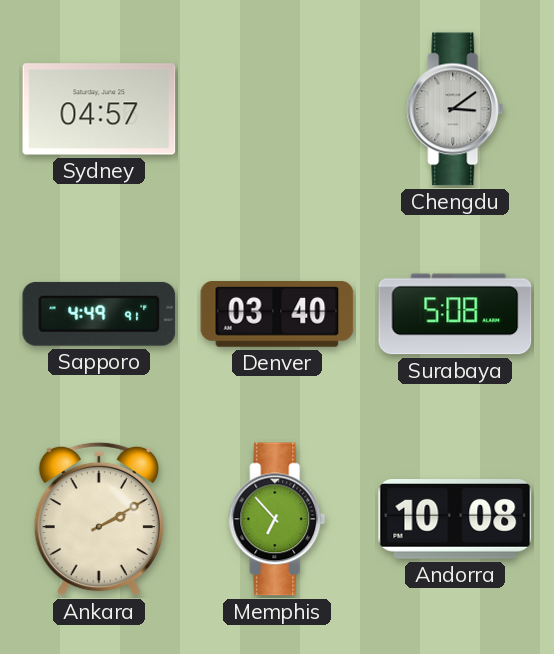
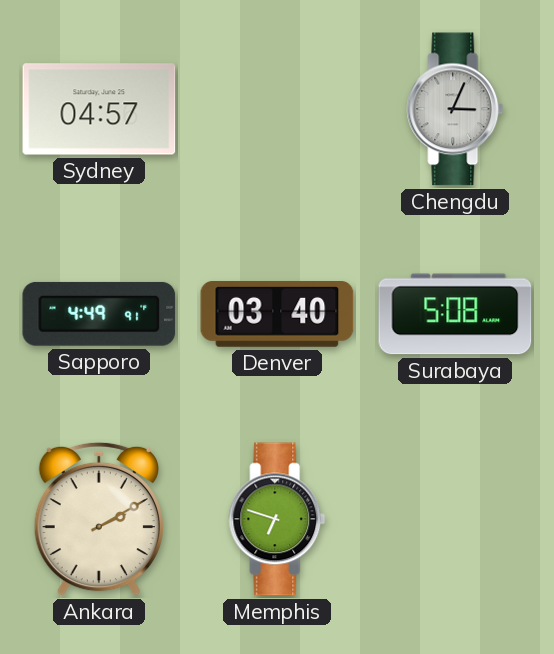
Chengdu: 3:09 -> 3:04 (455, 109)
Memphis: 6:53 -> 6:48 (277, 519)
Andorra: 10:08 -> none (455, 520)
